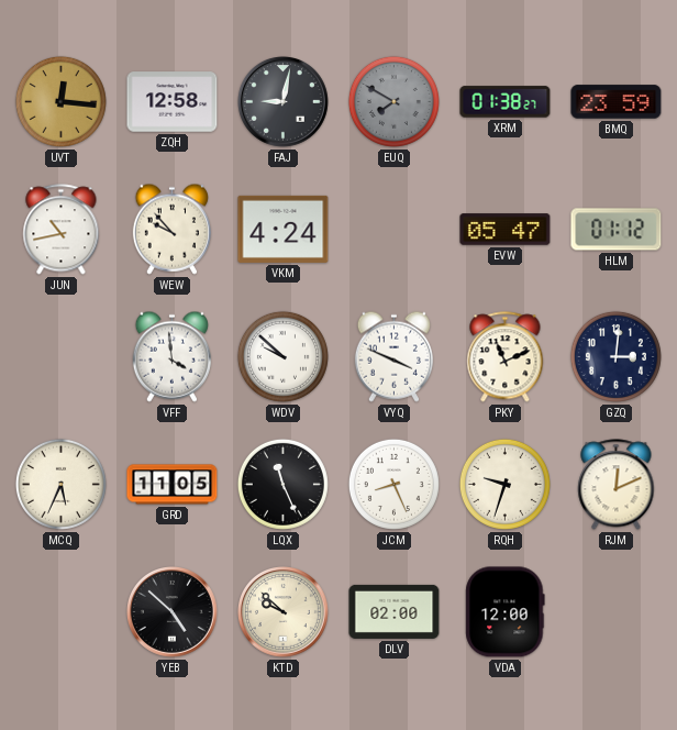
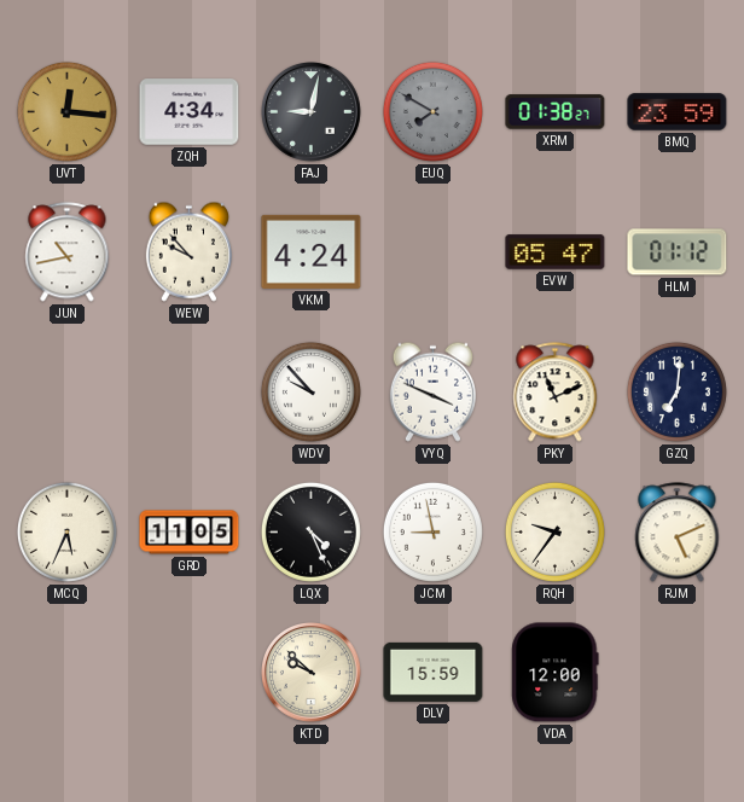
ZQH: 12:58 -> 4:34 (190, 112)
VFF: 3:59 -> none (171, 356)
WDV: 9:52 -> 9:53 (310, 391)
GZQ: 3:01 -> 7:01 (676, 391)
LQX: 11:26 -> 4:26 (310, 531)
JCM: 8:26 -> 8:58 (432, 531)
RQH: 9:33 -> 9:36 (554, 531)
RJM: 12:11 -> 5:11 (678, 533)
YEB: 4:52 -> none (173, 612)
DLV: 02:00 -> 15:59 (434, 672)
